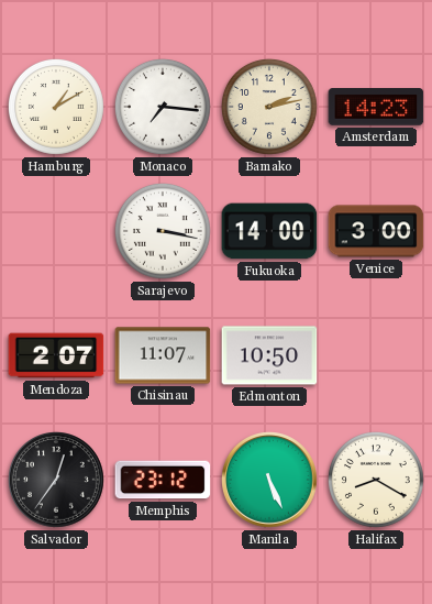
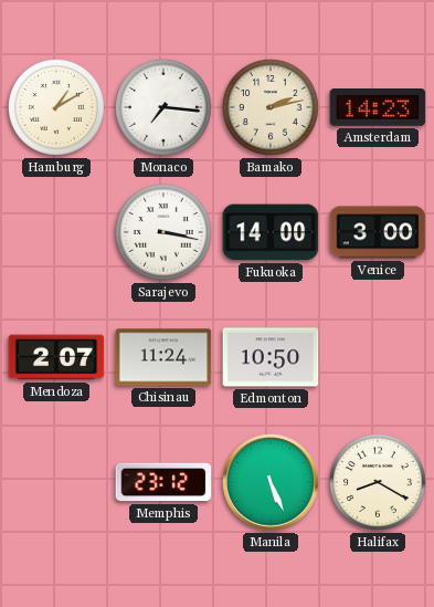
Chisinau: 11:07 -> 11:24 (163, 357)
Salvador: 12:36 -> none (57, 481)
